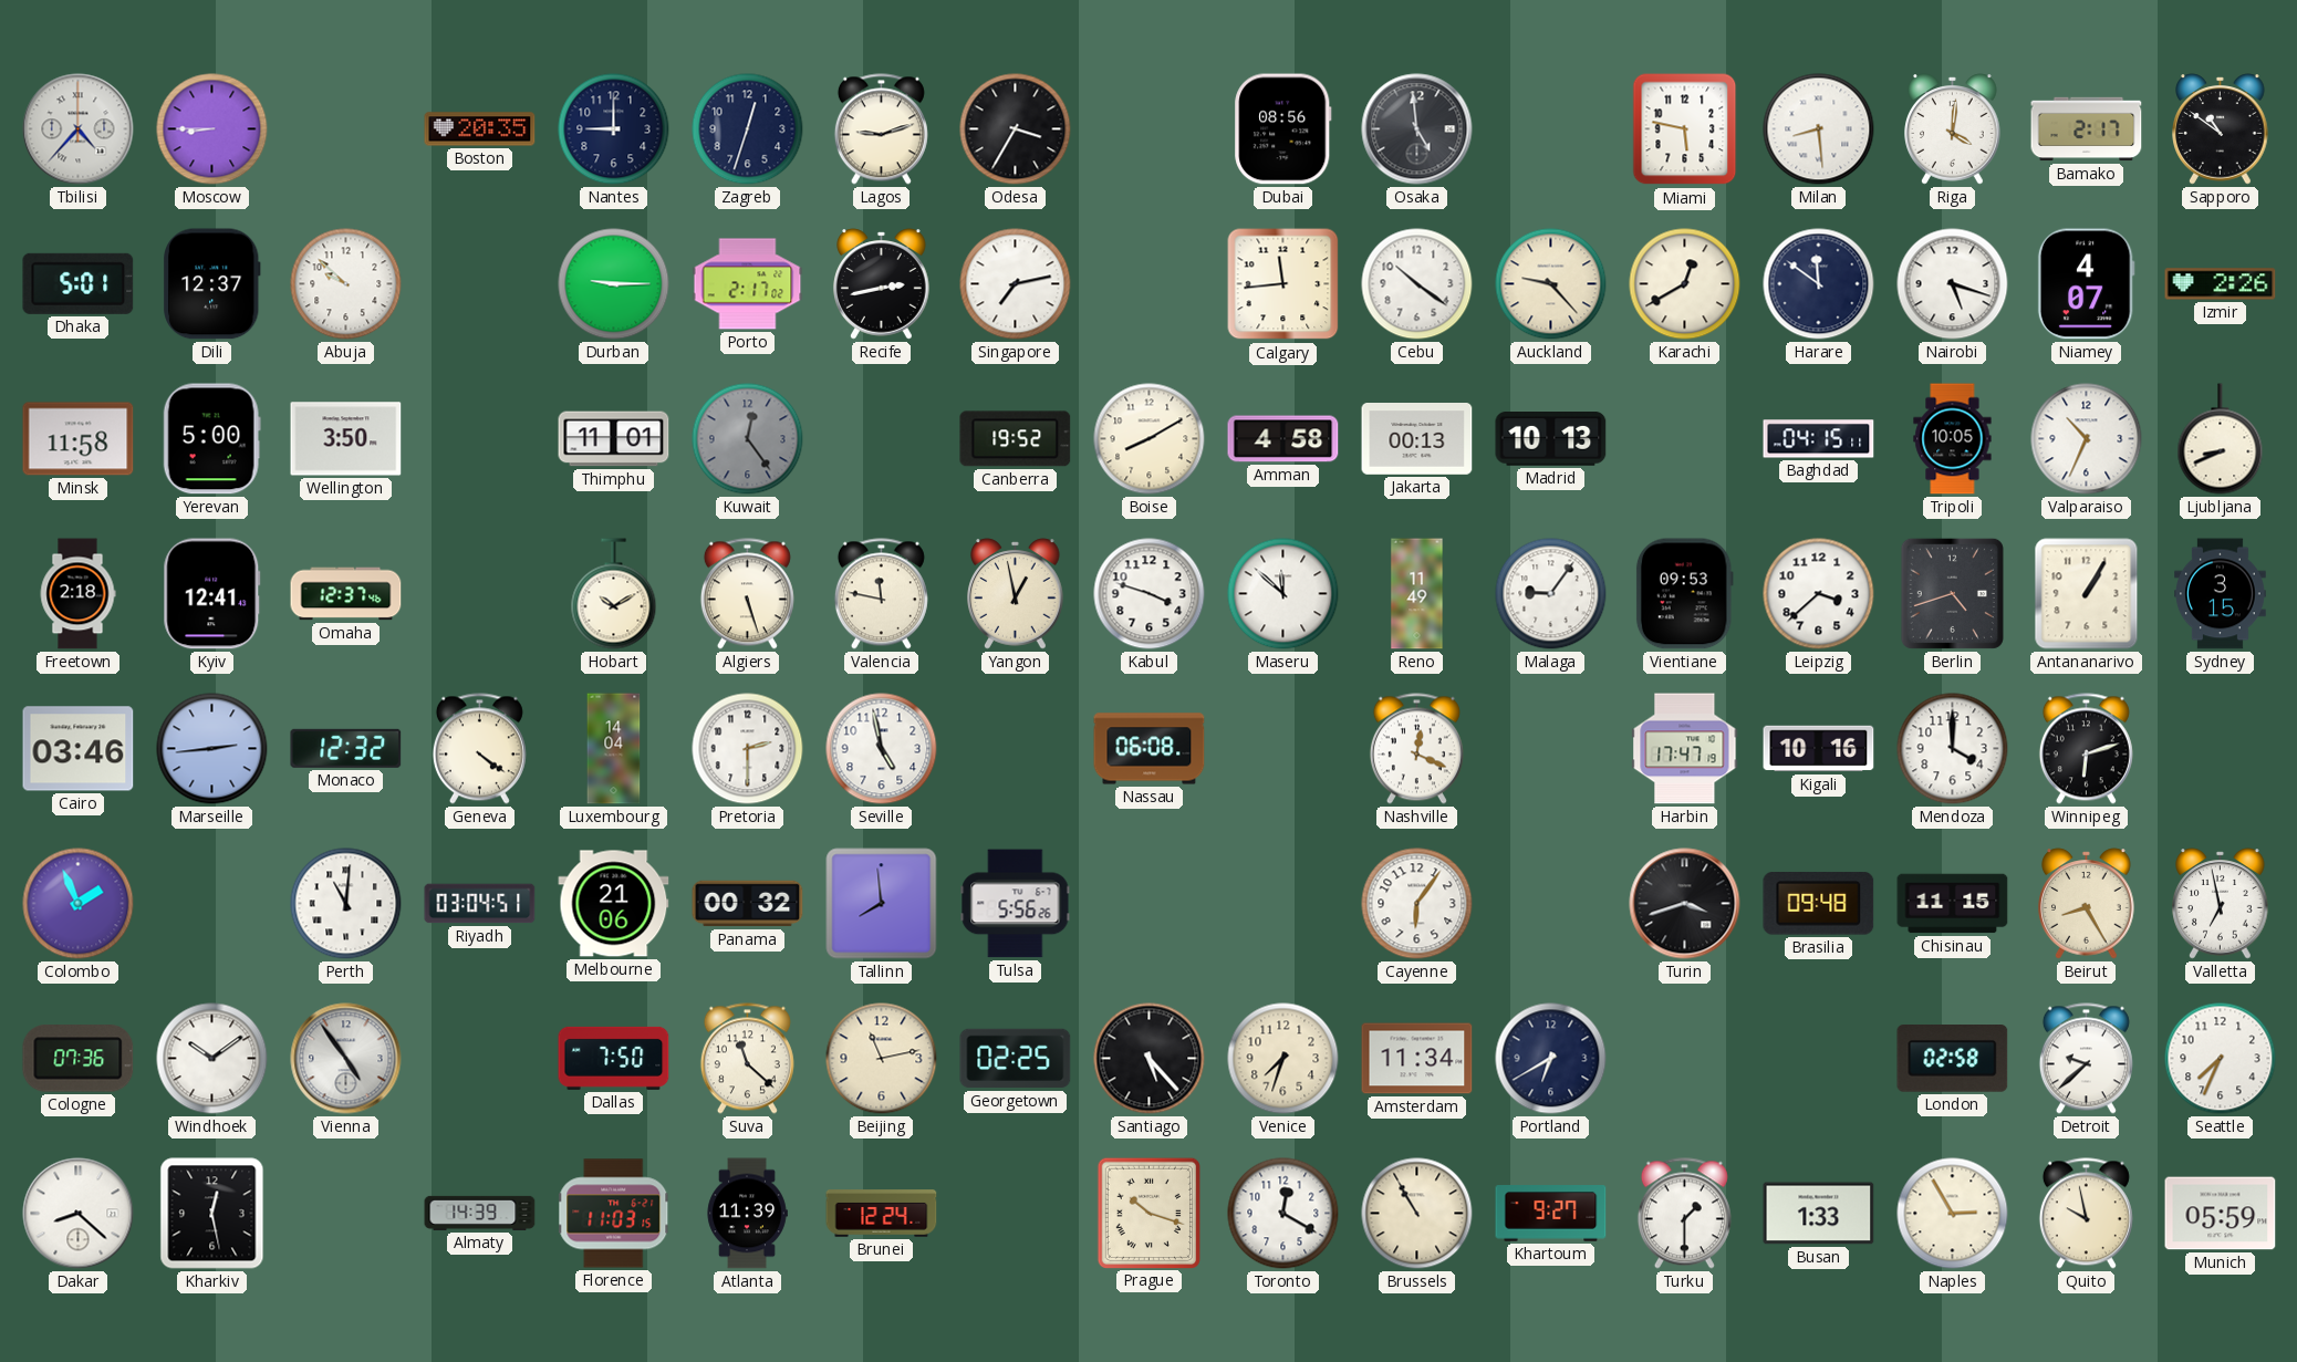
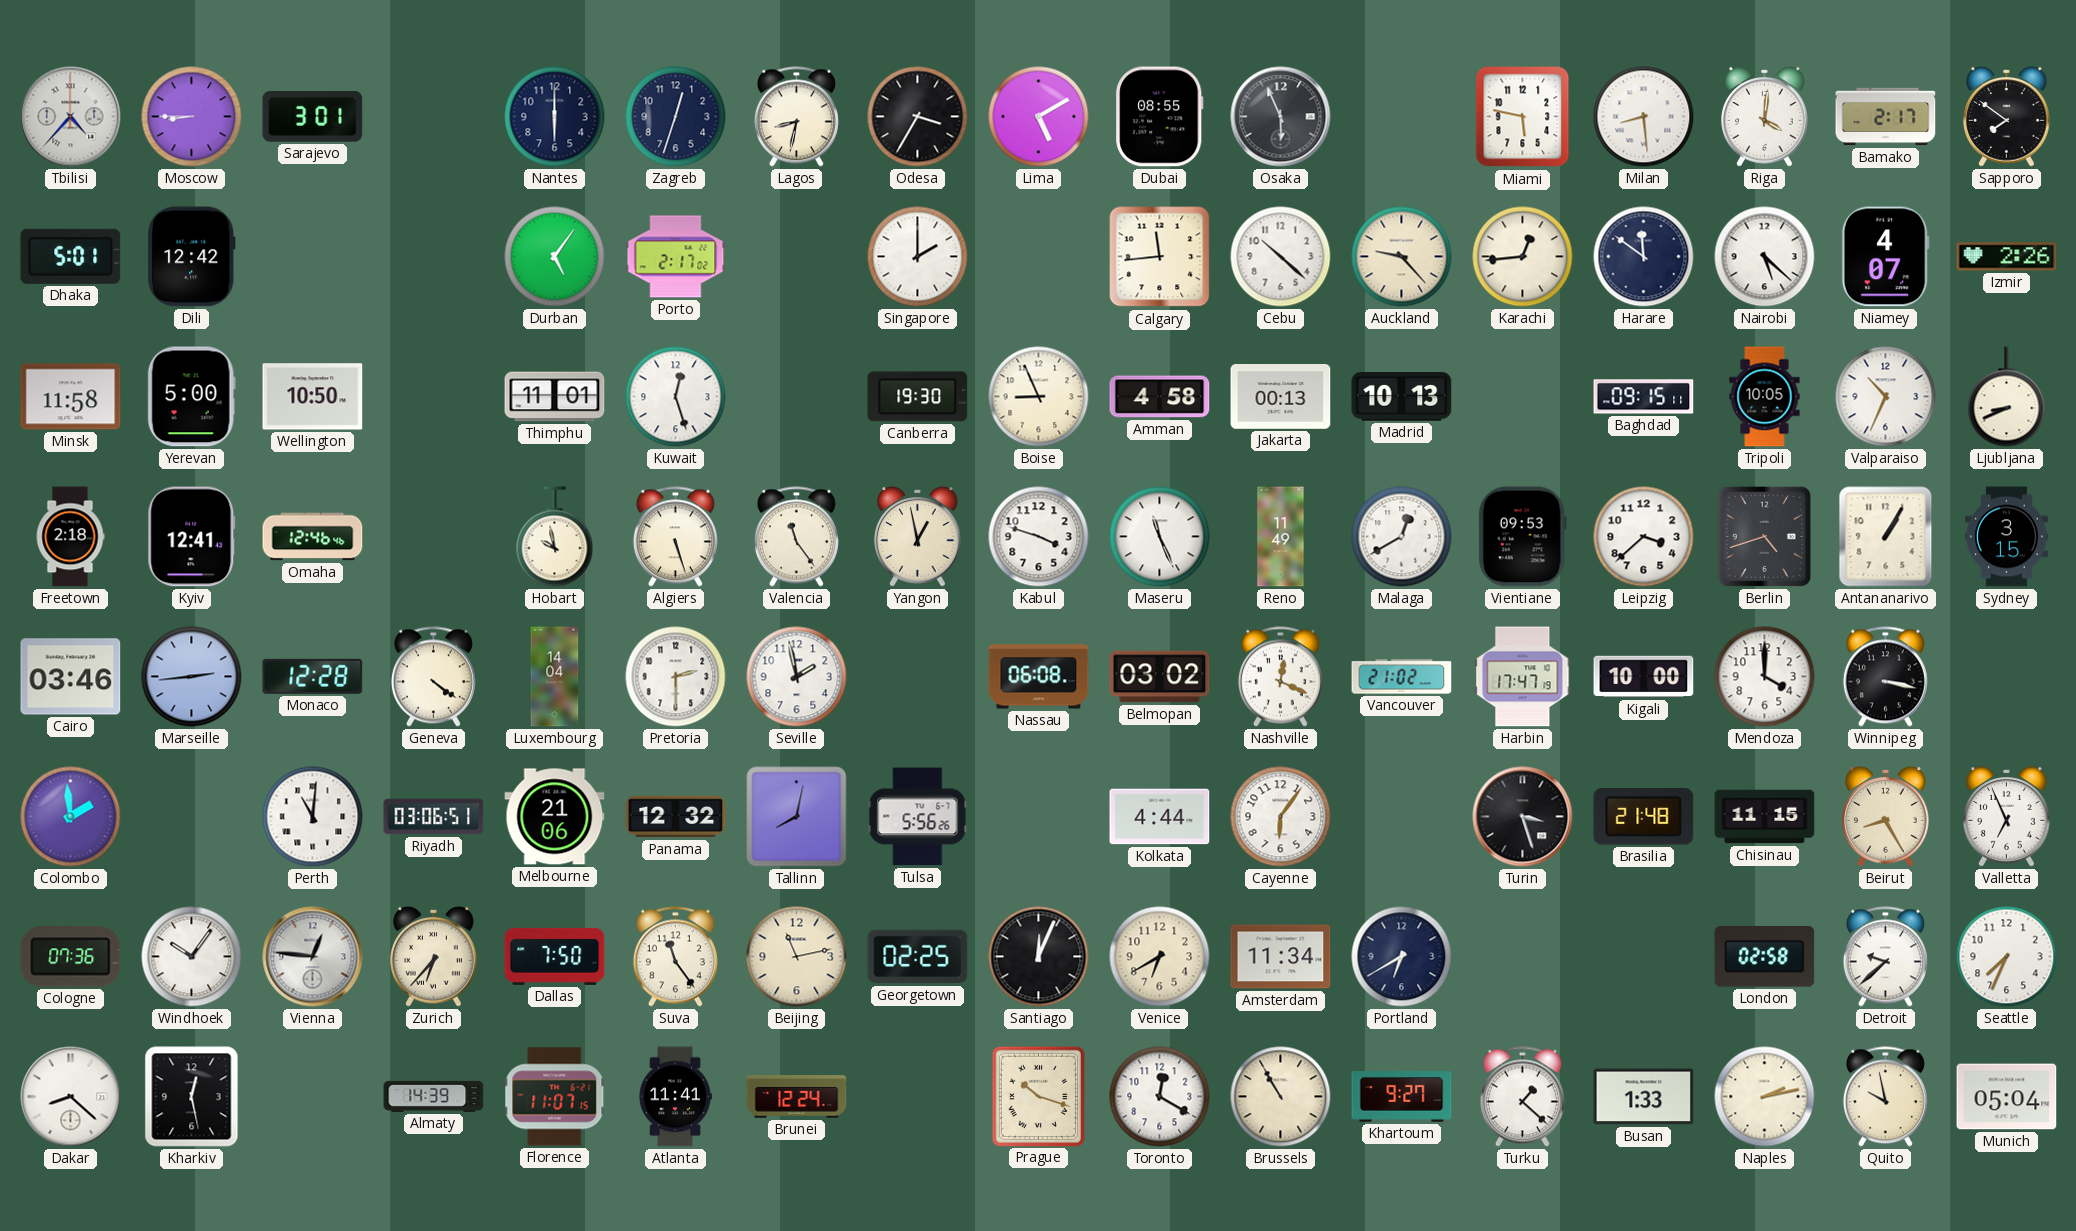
Sarajevo: none -> 3:01 (313, 117)
Boston: 20:35 -> none (480, 129)
Nantes: 9:00 -> 6:00 (555, 117)
Lagos: 9:12 -> 8:32 (796, 117)
Lima: none -> 5:10 (1039, 117)
Dubai: 08:56 -> 08:55 (1160, 117)
Osaka: 4:59 -> 5:56 (1281, 117)
Sapporo: 10:51 -> 7:51 (2007, 117)
Dili: 12:37 -> 12:42 (192, 257)
Abuja: 9:52 -> none (346, 284)
Durban: 9:15 -> 5:06 (555, 257)
Recife: 2:43 -> none (882, 284)
Singapore: 7:13 -> 2:00 (918, 257)
Cebu: 10:21 -> 10:22 (1281, 257)
Karachi: 12:40 -> 12:44 (1523, 257)
Nairobi: 5:18 -> 5:22 (1765, 257)
Wellington: 3:50 -> 10:50 (313, 397)
Kuwait: 12:24 -> 12:27 (676, 397)
Kuwait dial: grey -> white (676, 397)
Canberra: 19:52 -> 19:30 (918, 397)
Boise: 8:10 -> 8:56 (1039, 397)
Baghdad: 04:15 -> 09:15 (1644, 397)
Omaha: 12:37 -> 12:46 (313, 537)
Hobart: 10:10 -> 9:58 (555, 537)
Valencia: 11:47 -> 11:24 (796, 537)
Maseru: 11:52 -> 11:26 (1160, 537)
Malaga: 9:06 -> 12:40 (1402, 537)
Monaco: 12:32 -> 12:28 (313, 676)
Seville: 4:58 -> 1:58 (797, 677)
Belmopan: none -> 03:02 (1160, 677)
Vancouver: none -> 21:02 (1402, 677)
Kigali: 10:16 -> 10:00 (1644, 677)
Winnipeg: 6:12 -> 3:17 (1885, 677)
Colombo: 1:56 -> 1:59 (71, 817)
Riyadh: 03:04 -> 03:06 (434, 817)
Panama: 00:32 -> 12:32 (676, 817)
Tallinn: 7:59 -> 8:02 (797, 817)
Kolkata: none -> 4:44 (1160, 817)
Turin: 3:42 -> 3:27 (1523, 817)
Brasilia: 09:48 -> 21:48 (1644, 817)
Valletta: 6:58 -> 6:56 (2007, 817)
Windhoek: 10:09 -> 10:06 (192, 957)
Vienna: 4:54 -> 12:46 (313, 957)
Zurich: none -> 6:37 (434, 957)
Suva: 11:22 -> 11:24 (675, 957)
Santiago: 5:23 -> 12:04 (1039, 957)
Venice: 7:33 -> 6:40 (1160, 957)
Florence: 11:03 -> 11:07 (555, 1097)
Atlanta: 11:39 -> 11:41 (675, 1097)
Turku: 1:30 -> 1:22 (1522, 1097)
Naples: 2:55 -> 2:13 (1765, 1097)
Munich: 05:59 -> 05:04 (2007, 1097)
